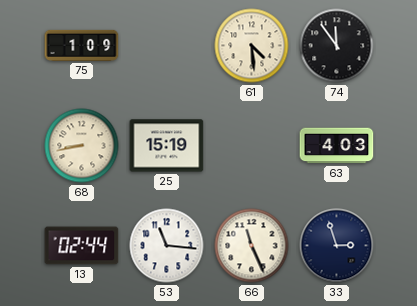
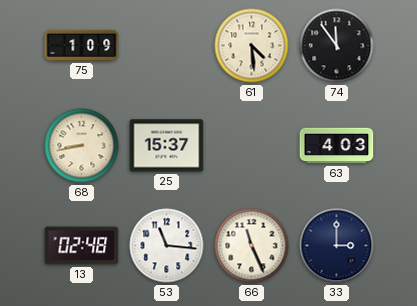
25: 15:19 -> 15:37 (167, 146)
13: 02:44 -> 02:48 (82, 246)
33: 2:57 -> 3:00 (337, 246)
